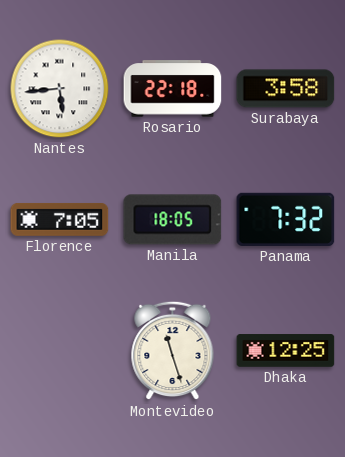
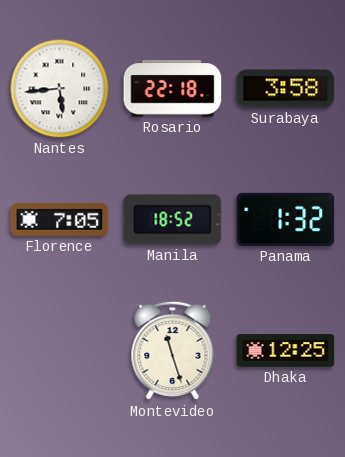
Manila: 18:05 -> 18:52 (173, 220)
Panama: 7:32 -> 1:32 (286, 219)
